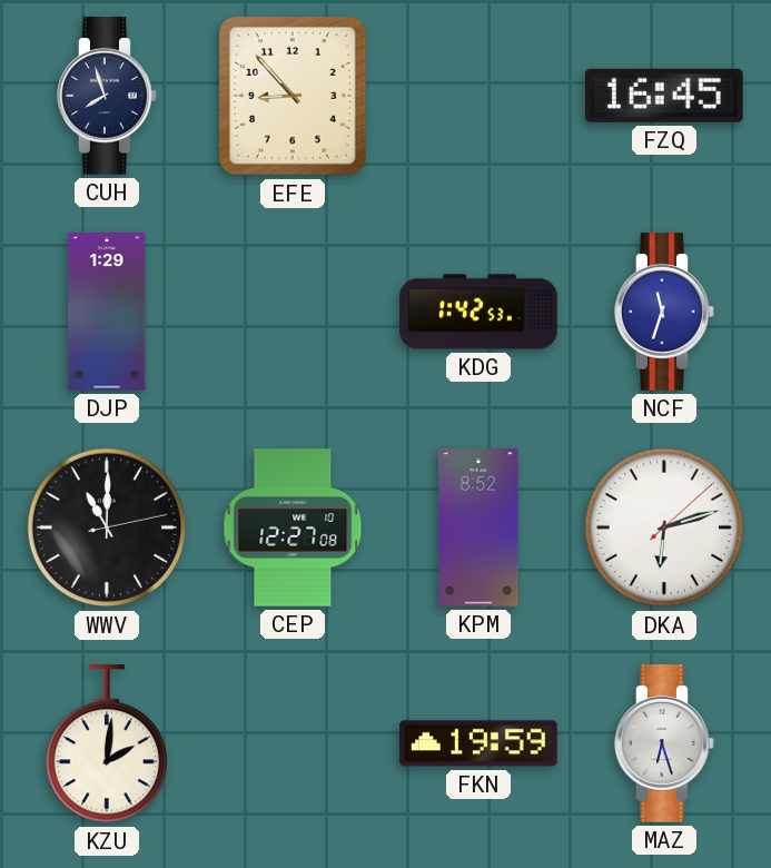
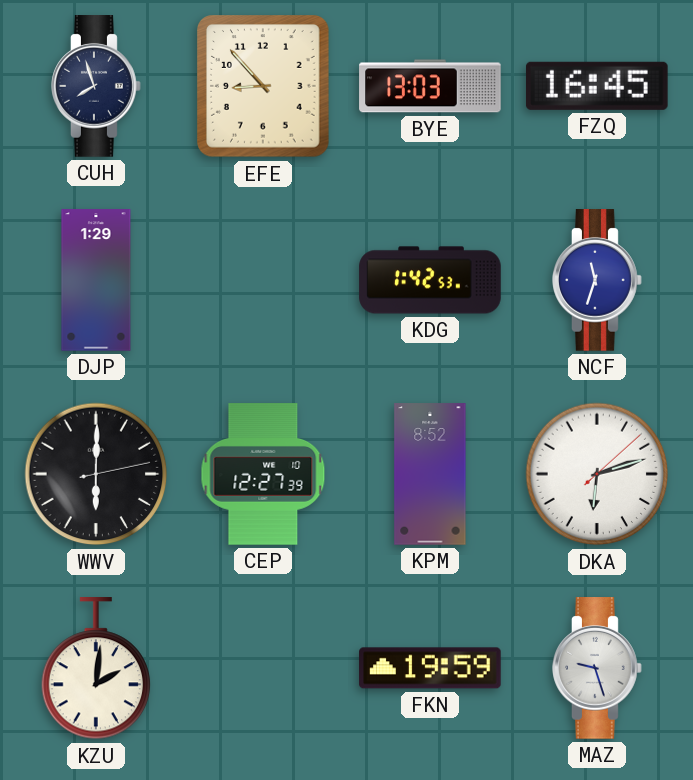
BYE: none -> 13:03 (430, 86)
WWV: 11:00 -> 6:00 (96, 474)
CEP: 12:27:08 -> 12:27:39 (263, 474)
MAZ: 6:27 -> 9:27 (597, 668)
